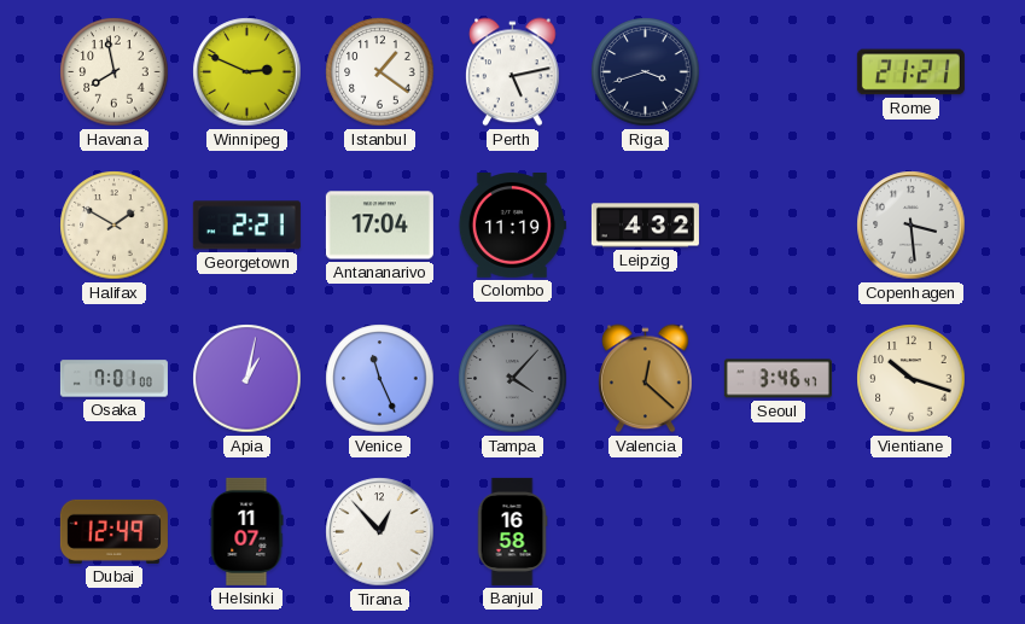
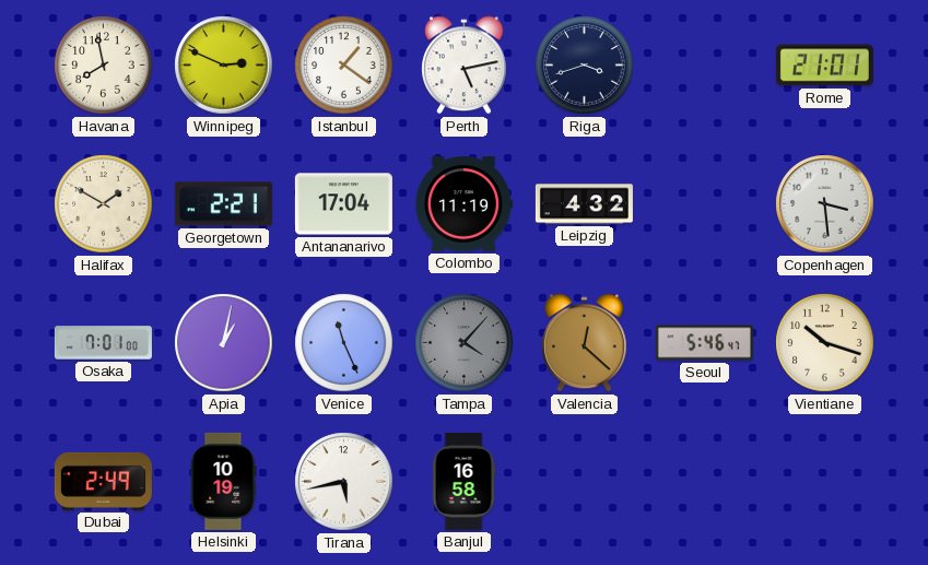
Rome: 21:21 -> 21:01 (824, 66)
Seoul: 3:46 -> 5:46 (704, 343)
Dubai: 12:49 -> 2:49 (103, 481)
Helsinki: 11:07 -> 10:19 (223, 481)
Tirana: 12:53 -> 5:43 (344, 482)
